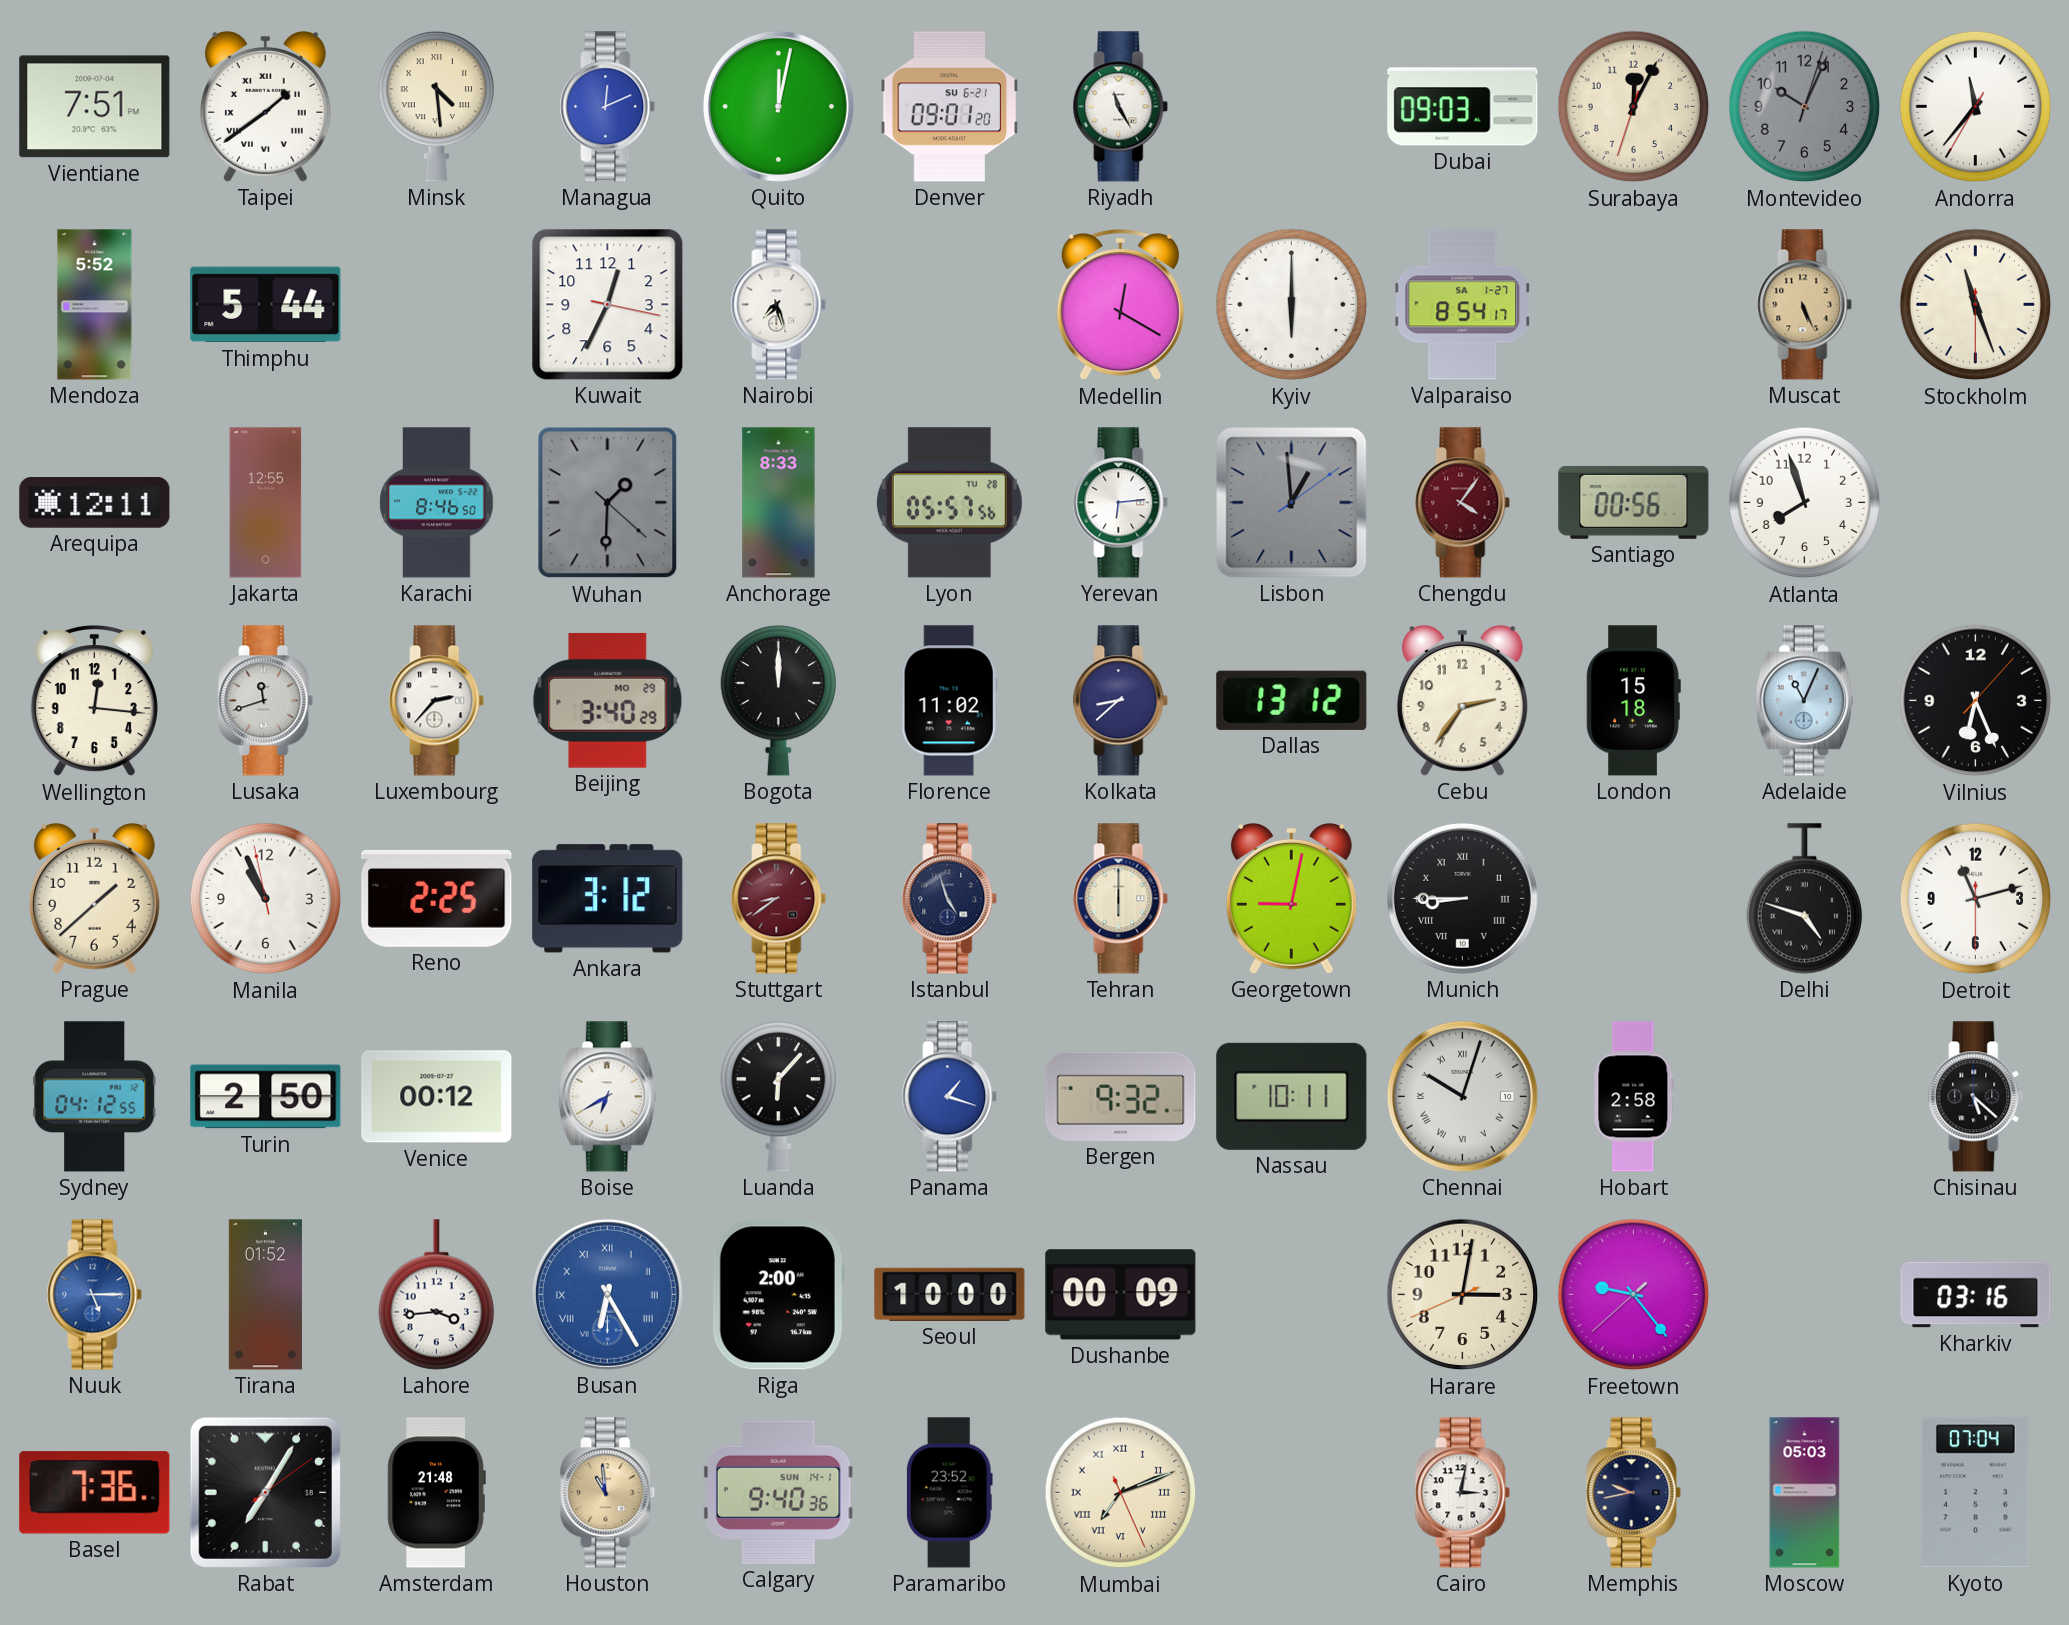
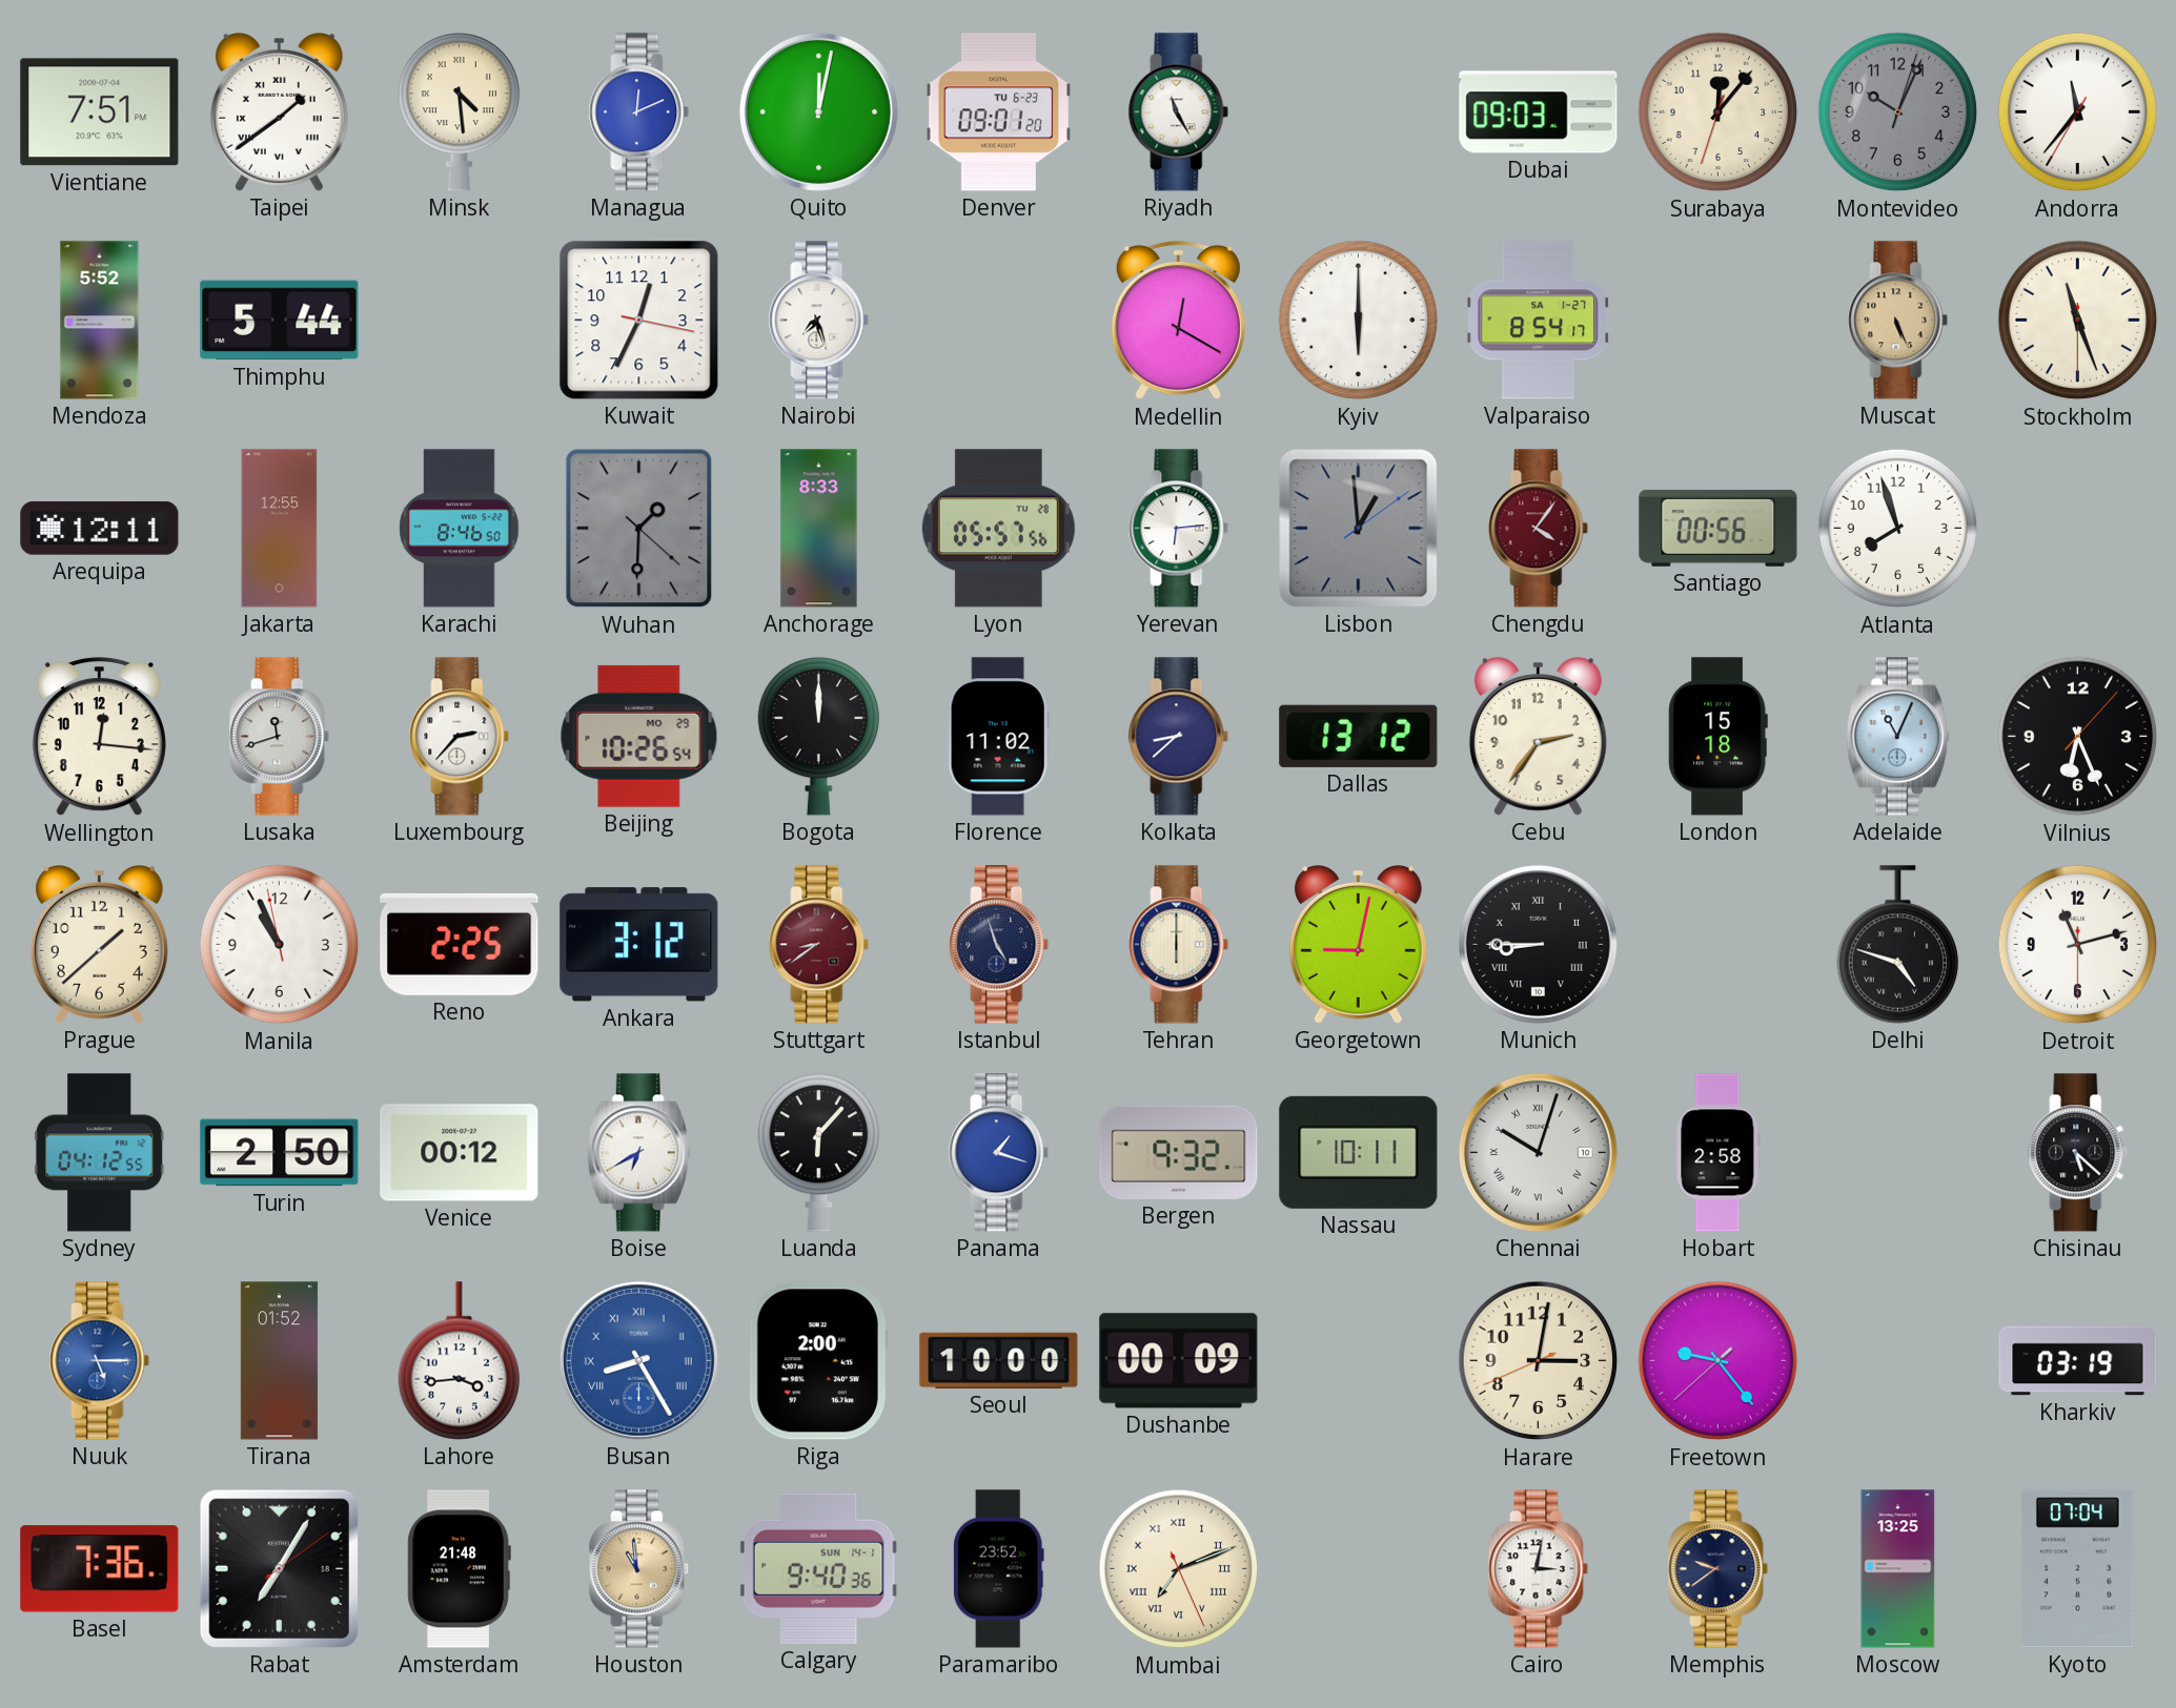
Denver date: SU 6-21 -> TU 6-23 (999, 112)
Surabaya: 12:04 -> 12:06 (1719, 112)
Beijing: 3:40 -> 10:26 (639, 736)
Busan: 6:25 -> 8:25 (638, 1360)
Kharkiv: 03:16 -> 03:19 (2078, 1361)
Memphis: 9:43 -> 9:39 (1719, 1569)
Moscow: 05:03 -> 13:25 (1898, 1569)
